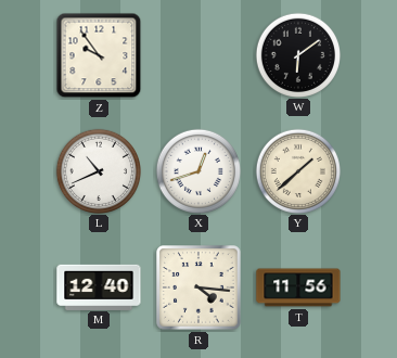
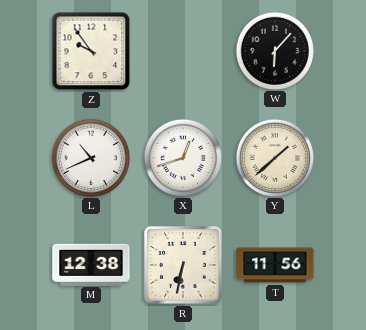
W: 6:09 -> 6:07 (274, 50)
M: 12:40 -> 12:38 (91, 264)
R: 4:16 -> 6:32 (183, 265)
